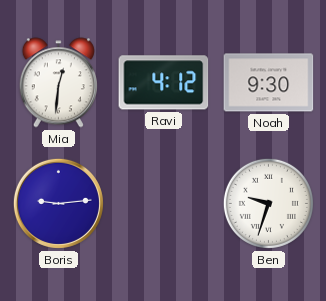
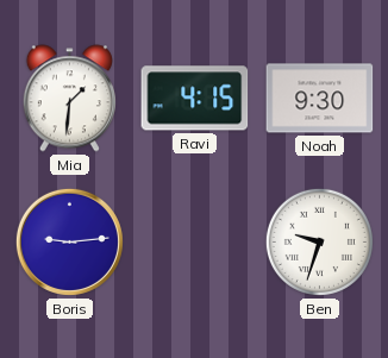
Mia: 12:31 -> 1:31 (69, 99)
Ravi: 4:12 -> 4:15 (195, 99)
